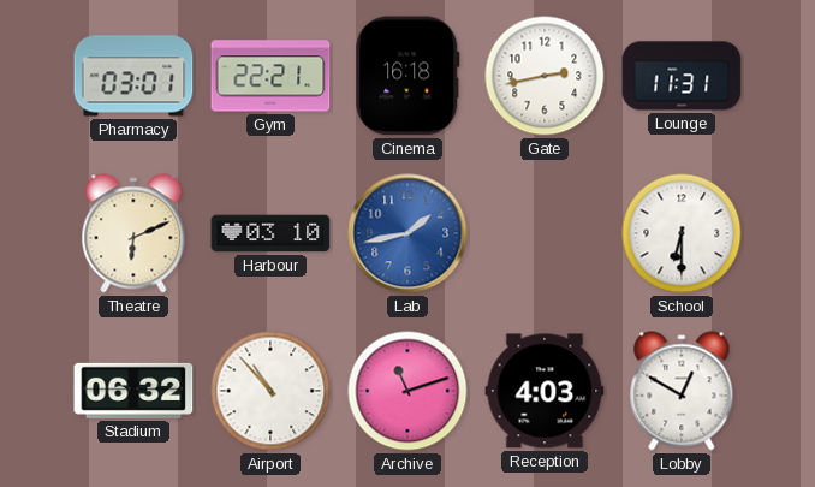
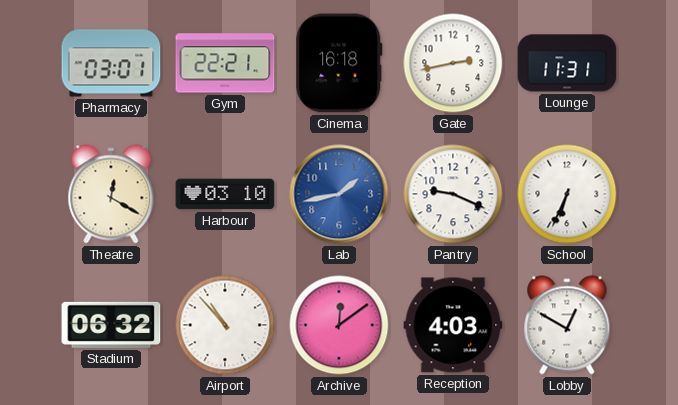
Theatre: 6:11 -> 12:20 (111, 194)
Pantry: none -> 9:19 (453, 194)
School: 6:30 -> 6:34 (567, 194)
Archive: 11:12 -> 12:09 (339, 325)
